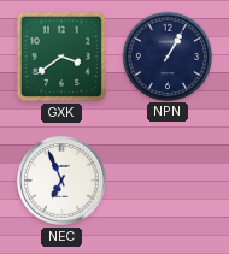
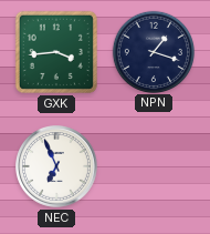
GXK: 3:39 -> 3:44 (56, 52)
NPN: 1:05 -> 1:18 (153, 51)
